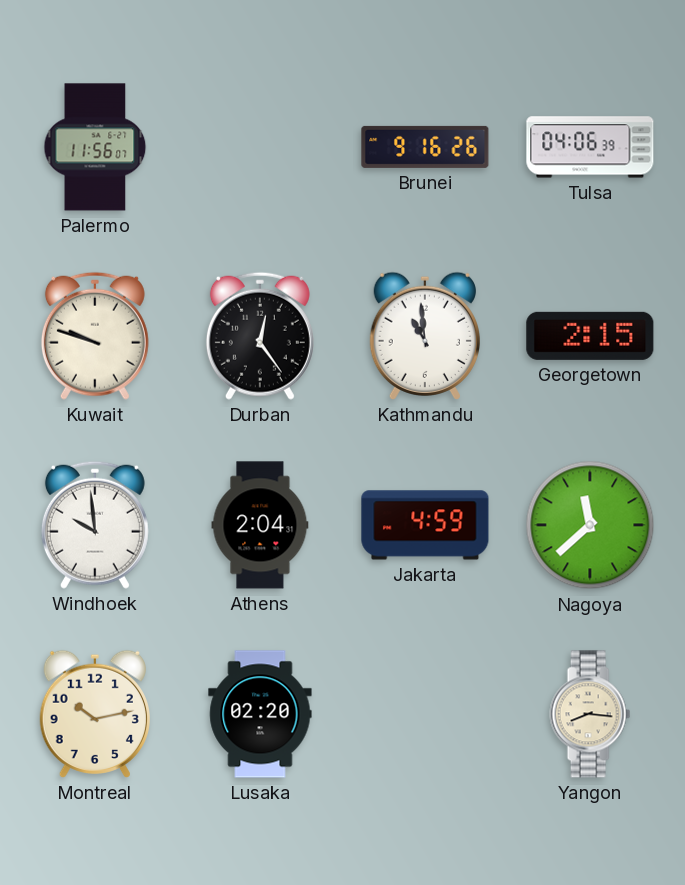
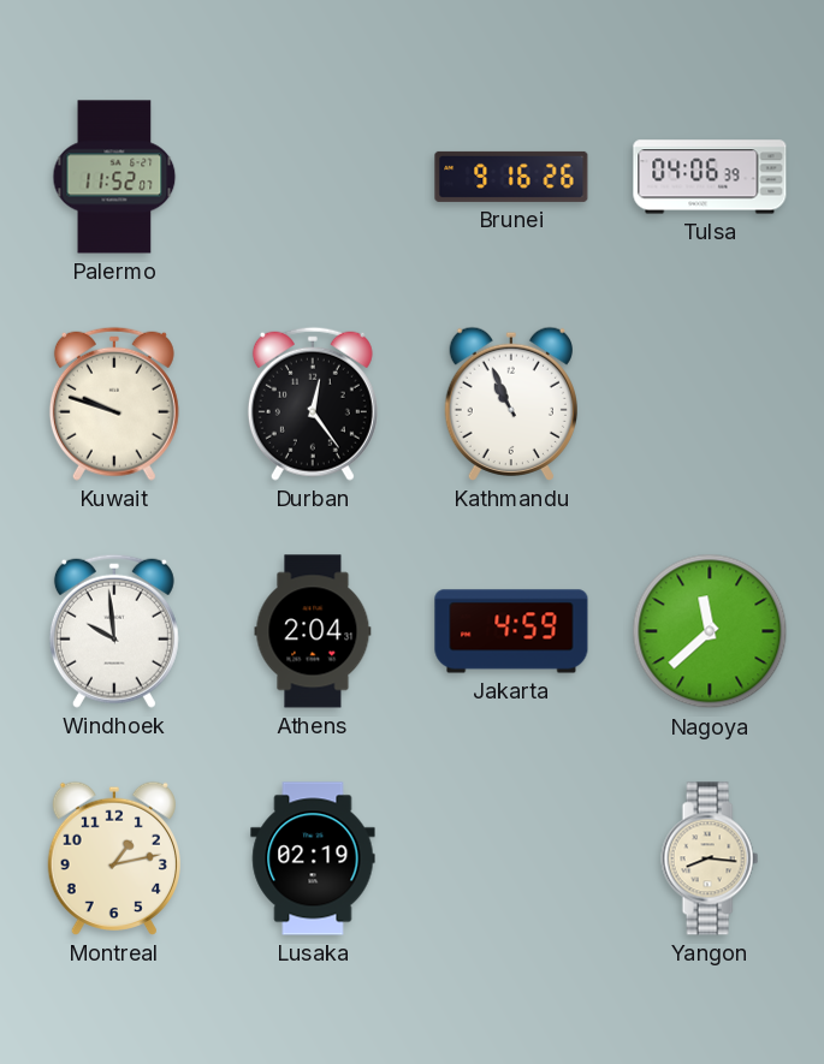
Palermo: 11:56 -> 11:52 (114, 177)
Kathmandu: 10:59 -> 10:56 (511, 404)
Georgetown: 2:15 -> none (590, 336)
Montreal: 10:13 -> 1:13 (114, 858)
Lusaka: 02:20 -> 02:19 (313, 858)
